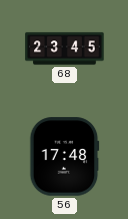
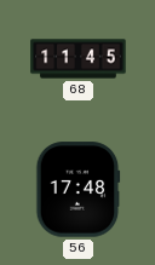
68: 23:45 -> 11:45 (79, 59)
